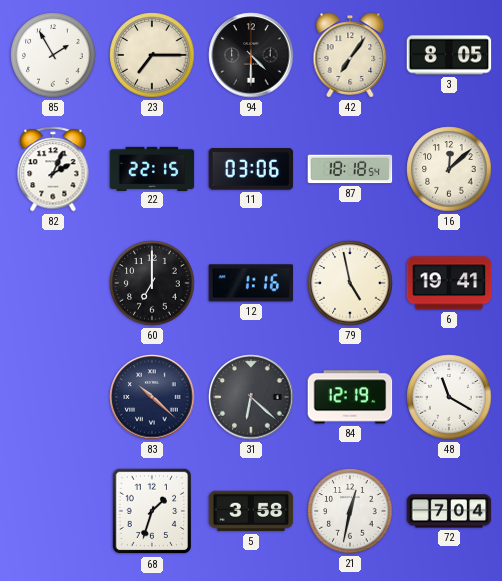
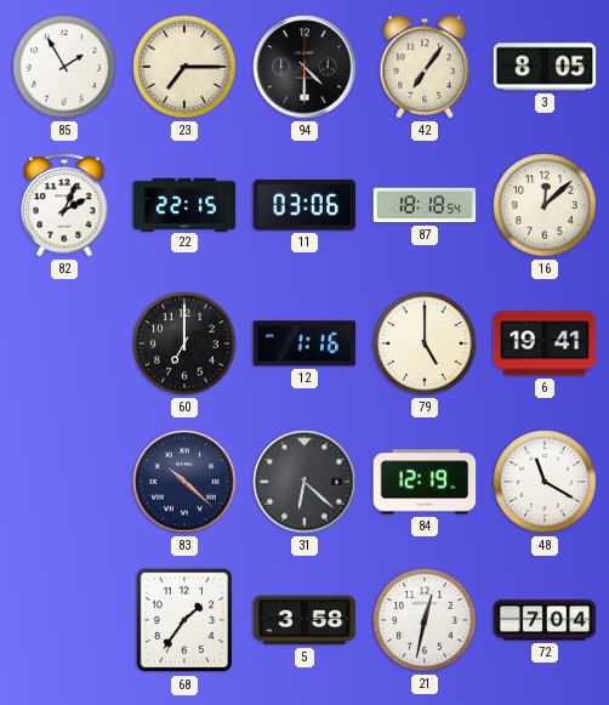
79: 4:58 -> 5:00 (425, 343)
68: 1:33 -> 1:36 (184, 620)
